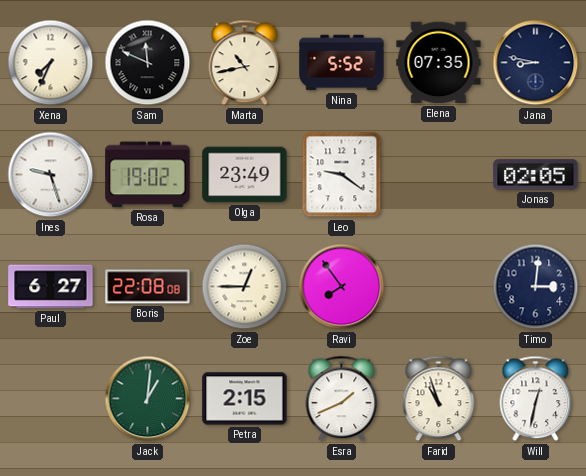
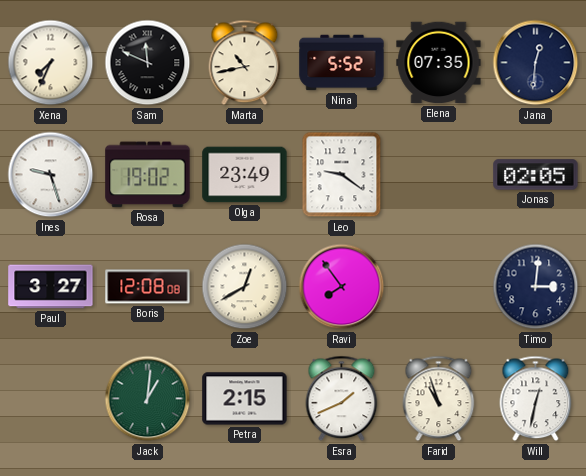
Jana: 8:47 -> 12:31 (536, 63)
Paul: 6:27 -> 3:27 (51, 287)
Boris: 22:08 -> 12:08 (148, 287)
Zoe: 12:45 -> 12:40 (245, 287)
